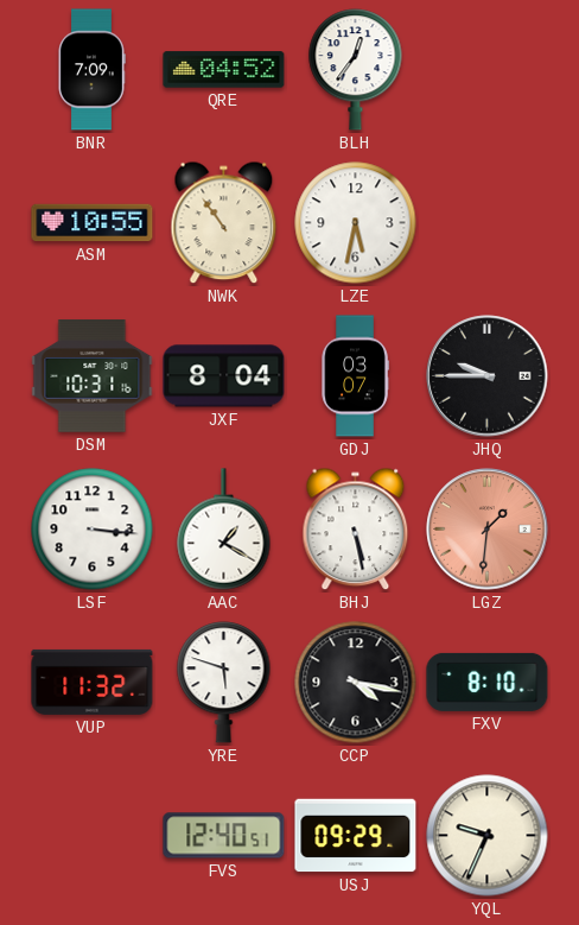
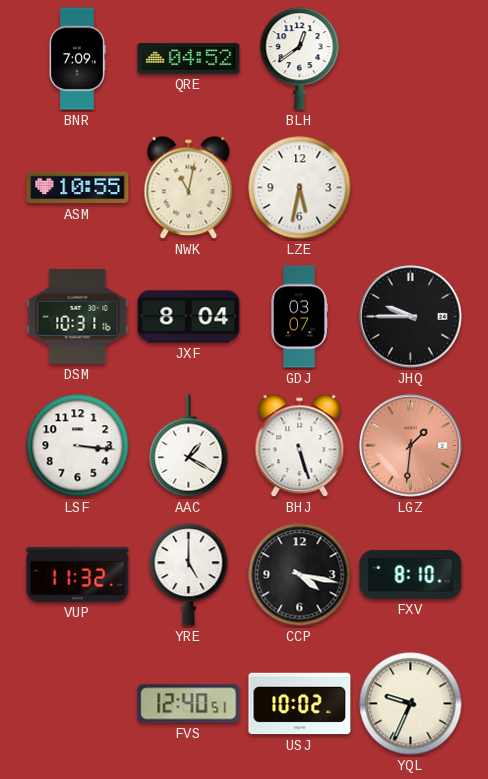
BLH: 12:36 -> 12:39 (300, 59)
NWK: 10:54 -> 11:02 (189, 188)
BHJ: 5:28 -> 5:27 (300, 446)
YRE: 5:48 -> 5:00 (189, 575)
USJ: 09:29 -> 10:02 (300, 704)
